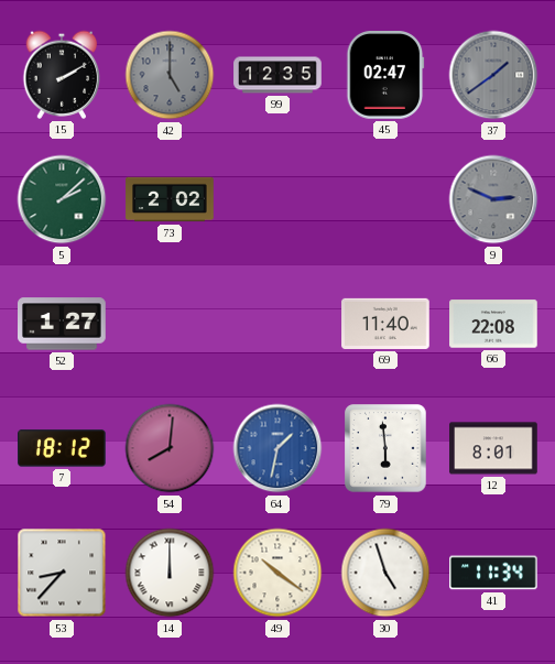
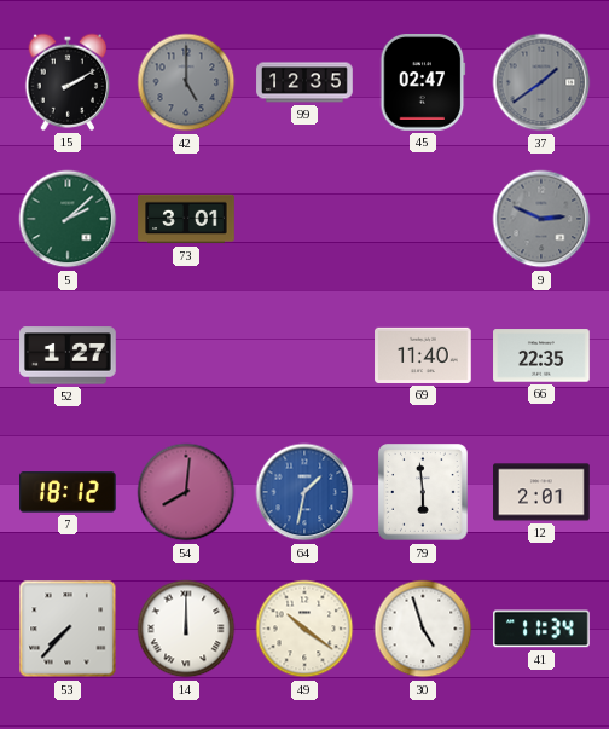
73: 2:02 -> 3:01 (186, 219)
66: 22:08 -> 22:35 (541, 355)
12: 8:01 -> 2:01 (541, 492)
53: 8:37 -> 7:37 (68, 629)
